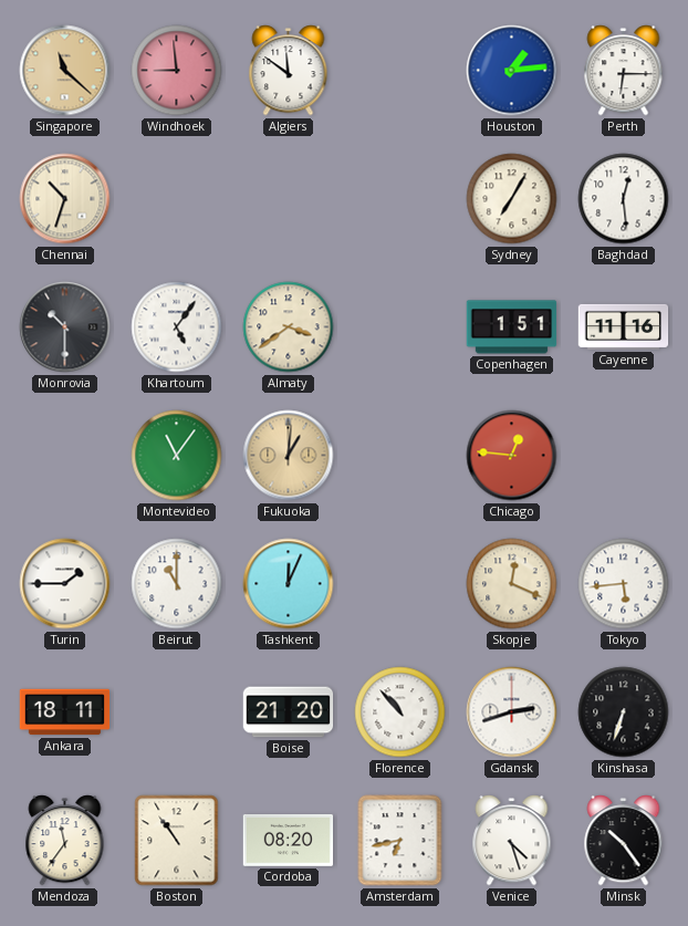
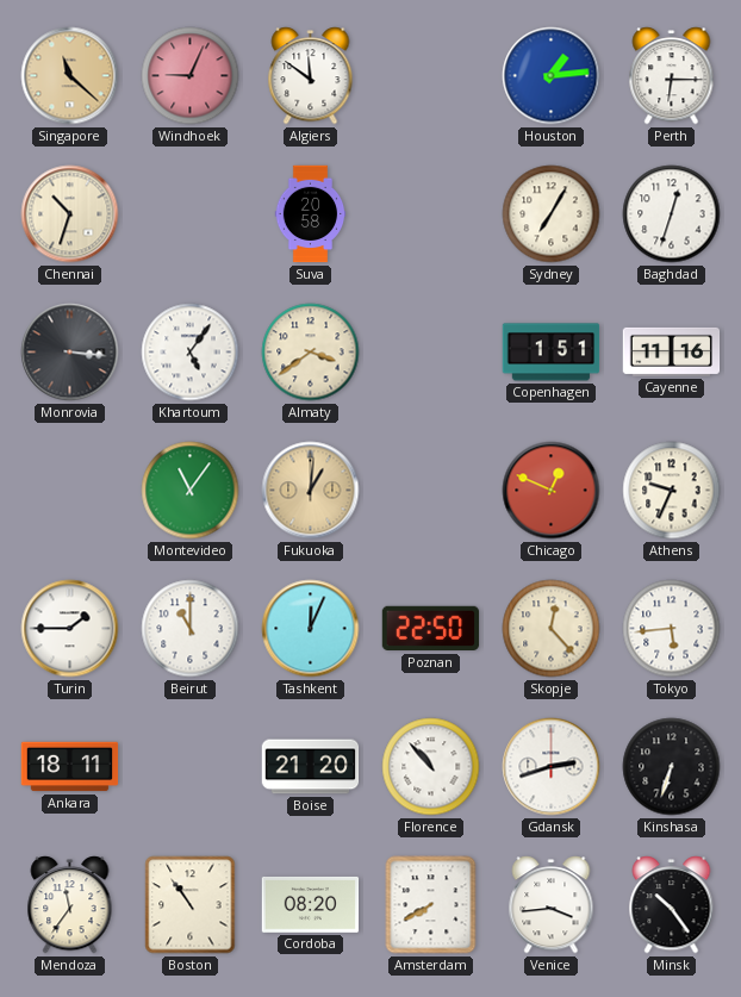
Windhoek: 8:59 -> 9:04 (191, 76)
Suva: none -> 20:58 (311, 214)
Baghdad: 12:29 -> 12:33 (672, 214)
Monrovia: 10:30 -> 3:16 (70, 353)
Chicago: 12:46 -> 12:49 (552, 491)
Athens: none -> 9:34 (672, 491)
Poznan: none -> 22:50 (431, 629)
Skopje: 12:19 -> 12:23 (552, 629)
Amsterdam: 6:43 -> 7:40 (431, 905)
Venice: 4:27 -> 3:44 (552, 905)
